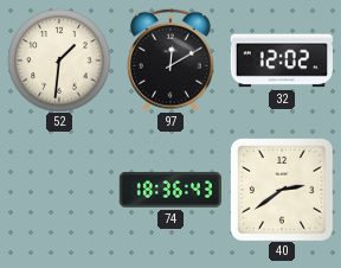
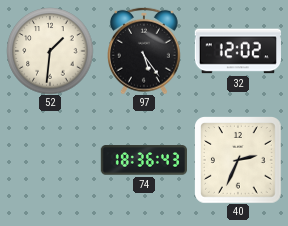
97: 12:10 -> 5:24 (144, 51)
40: 2:39 -> 2:34 (238, 160)
